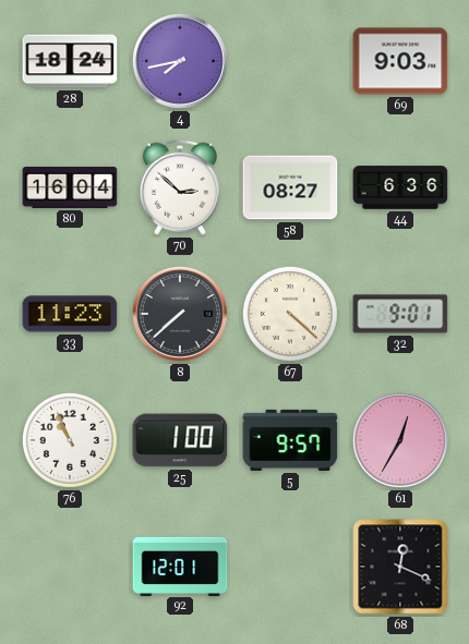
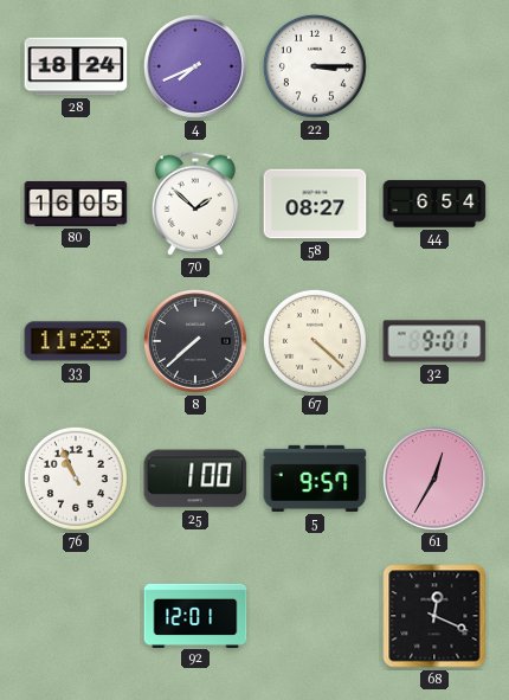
4: 7:43 -> 7:41 (195, 66)
22: none -> 3:15 (315, 66)
69: 9:03 -> none (400, 61)
80: 16:04 -> 16:05 (76, 204)
70: 2:52 -> 1:52 (195, 204)
44: 6:36 -> 6:54 (434, 204)
